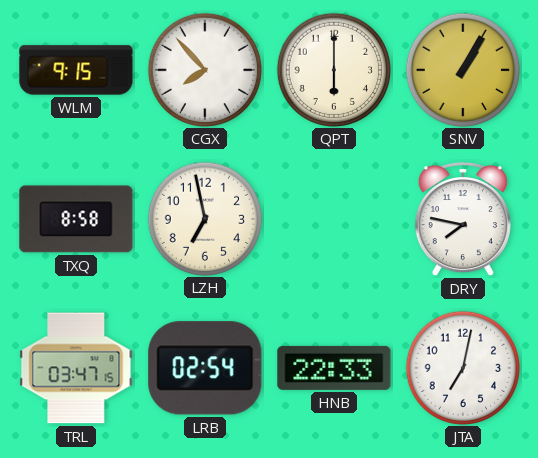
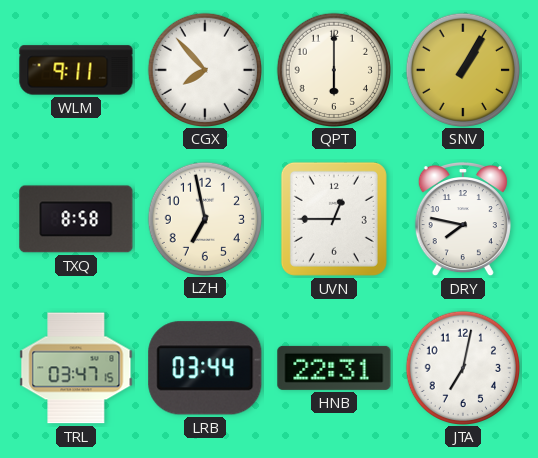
WLM: 9:15 -> 9:11 (76, 70)
UVN: none -> 12:45 (334, 219)
LRB: 02:54 -> 03:44 (205, 368)
HNB: 22:33 -> 22:31 (334, 368)
